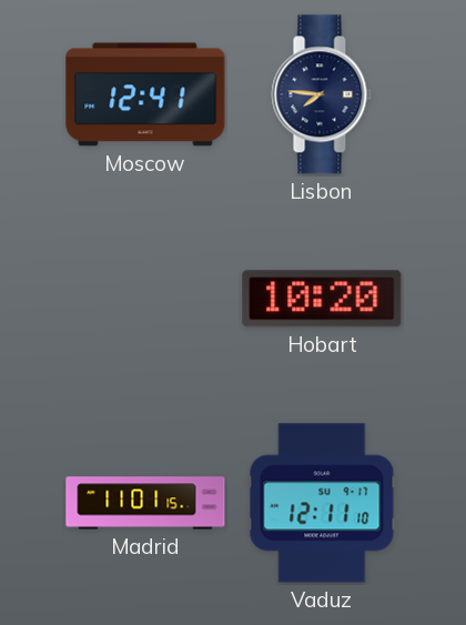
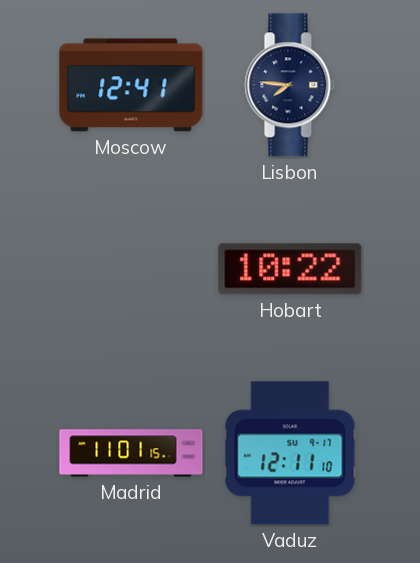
Hobart: 10:20 -> 10:22 (290, 269)
